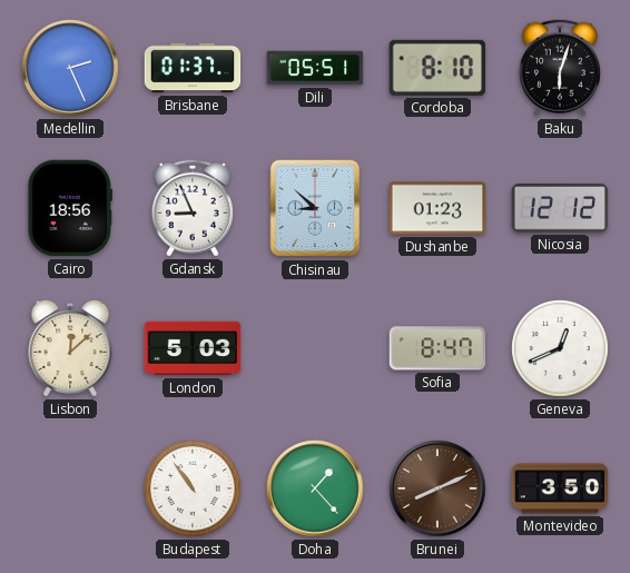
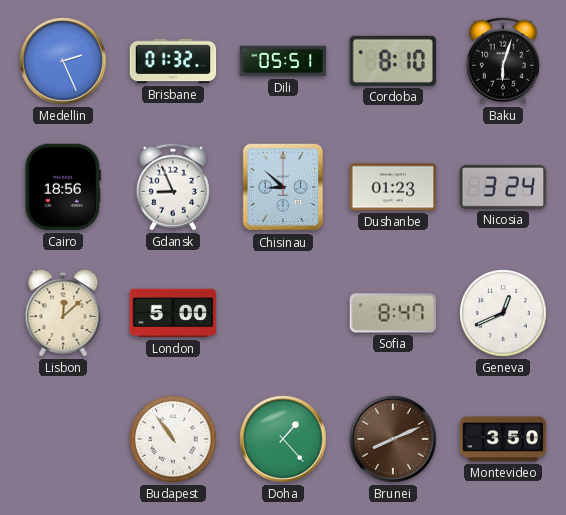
Brisbane: 01:37 -> 01:32 (173, 61)
Nicosia: 12:12 -> 3:24 (503, 187)
London: 5:03 -> 5:00 (173, 313)
